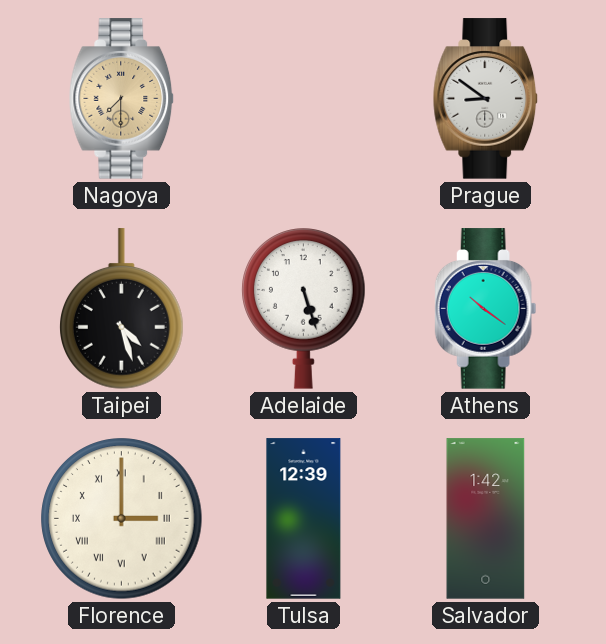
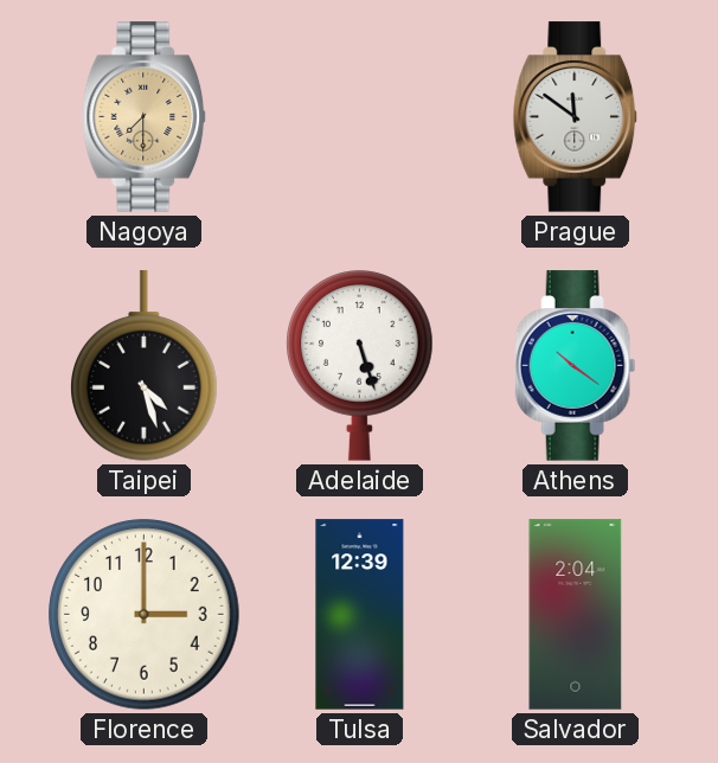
Prague: 8:51 -> 11:51 (576, 117)
Florence numerals: Roman -> Arabic (145, 615)
Salvador: 1:42 -> 2:04 (576, 615)
